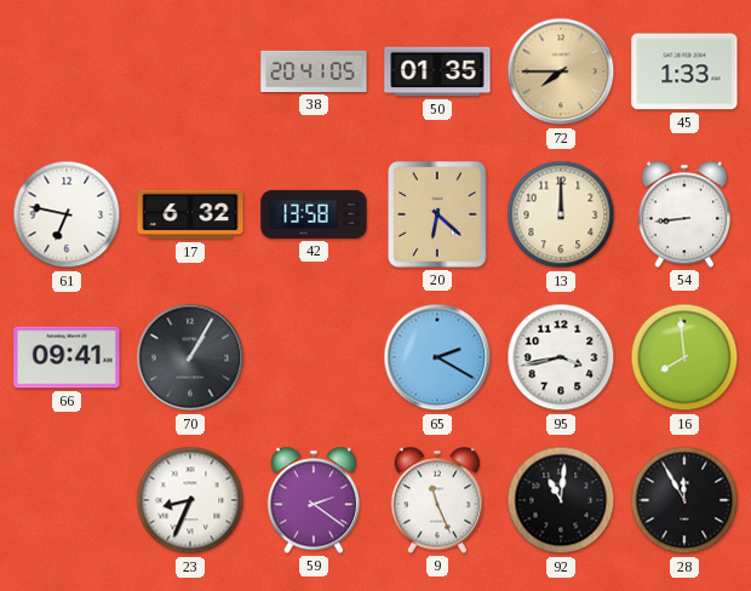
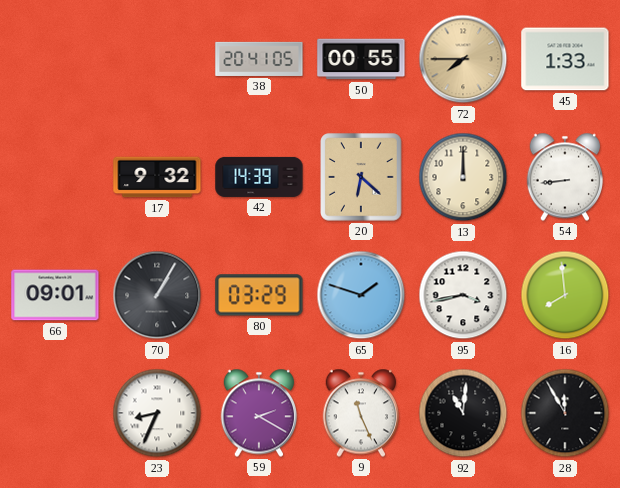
50: 01:35 -> 00:55 (361, 59)
61: 6:47 -> none (67, 214)
17: 6:32 -> 9:32 (157, 177)
42: 13:58 -> 14:39 (259, 177)
66: 09:41 -> 09:01 (55, 295)
80: none -> 03:29 (259, 295)
65: 2:20 -> 1:48 (361, 295)
59: 2:21 -> 2:20 (259, 413)
